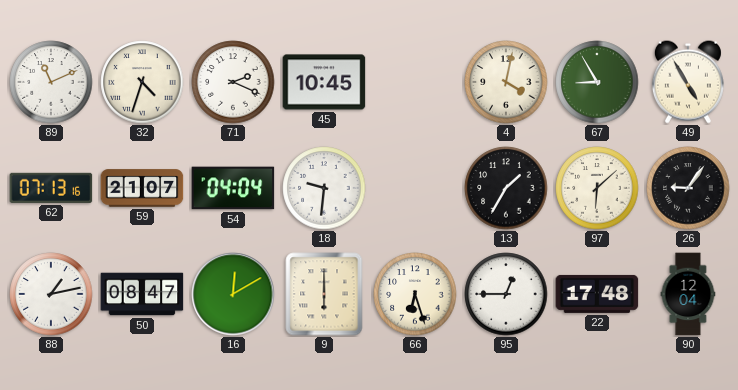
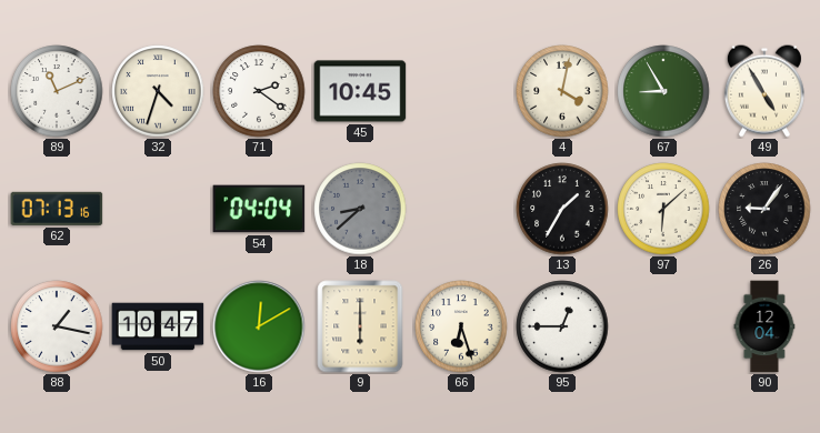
71: 2:19 -> 2:21 (259, 91)
59: 21:07 -> none (142, 188)
18: 9:31 -> 8:38 (360, 209)
18 dial: white -> grey (360, 209)
88: 1:13 -> 1:17 (57, 326)
50: 08:47 -> 10:47 (158, 326)
22: 17:48 -> none (597, 294)
